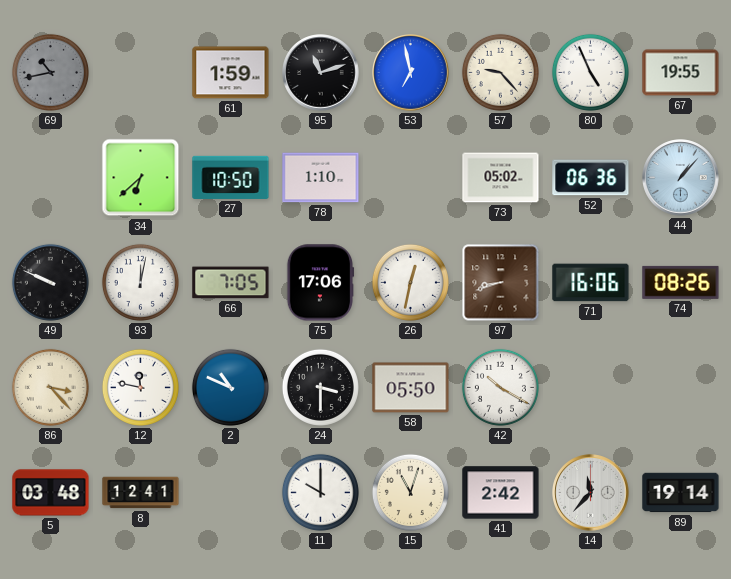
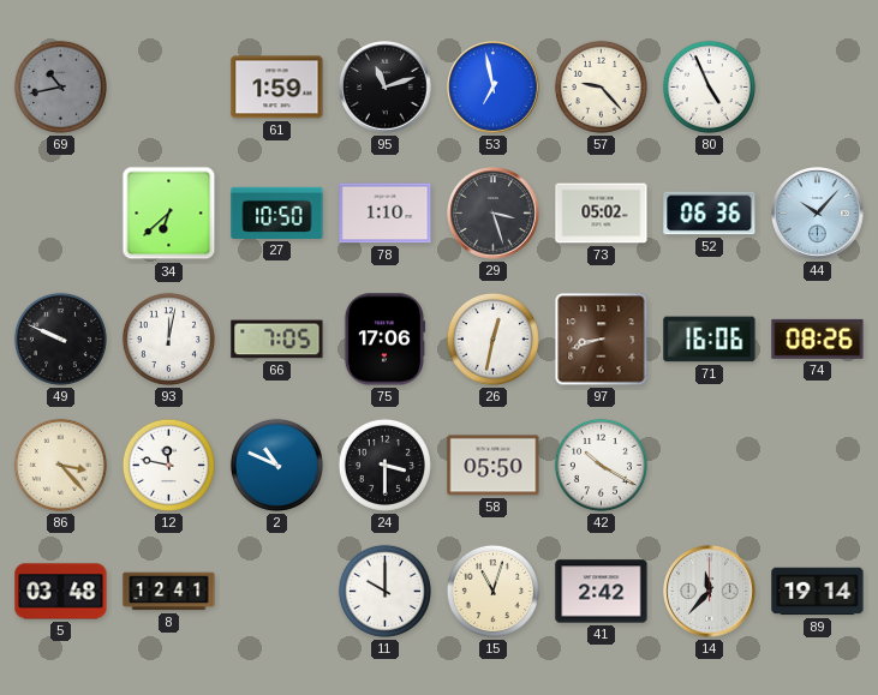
67: 19:55 -> none (681, 73)
29: none -> 3:27 (494, 214)
44: 1:07 -> 10:07 (818, 214)
